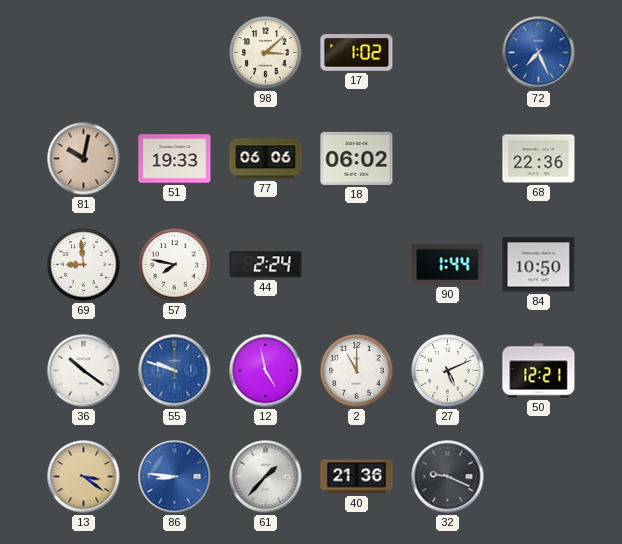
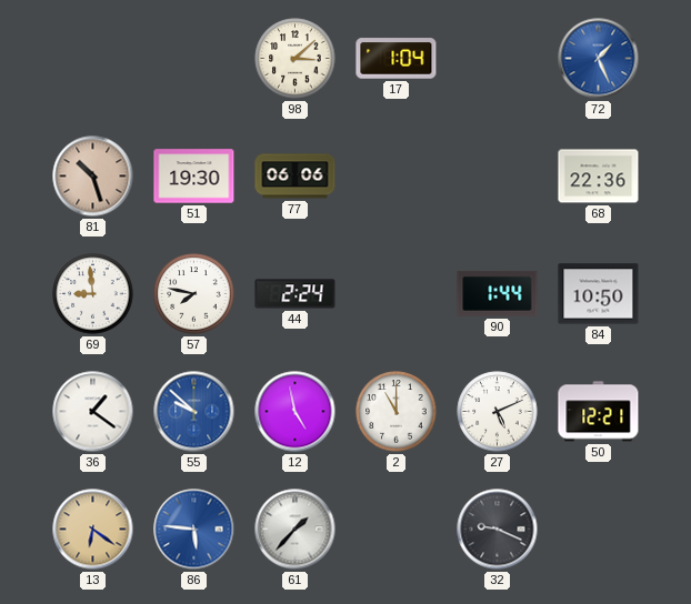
17: 1:02 -> 1:04 (397, 59)
72: 7:26 -> 1:26 (599, 59)
81: 10:02 -> 10:27 (93, 177)
51: 19:33 -> 19:30 (194, 177)
18: 06:02 -> none (357, 158)
36: 10:21 -> 1:21 (93, 412)
55: 9:48 -> 9:52 (194, 412)
13: 3:21 -> 6:21 (93, 530)
86: 8:46 -> 5:46 (194, 530)
40: 21:36 -> none (357, 477)
